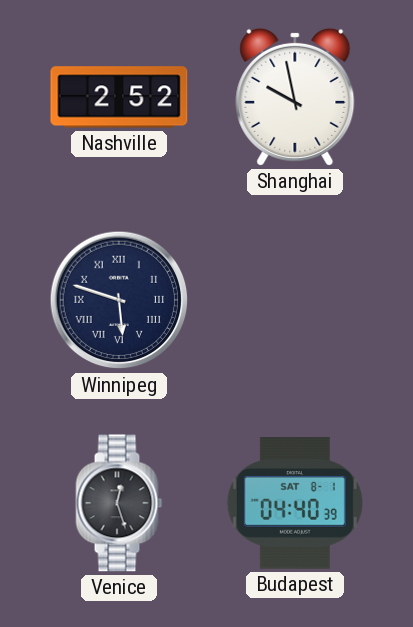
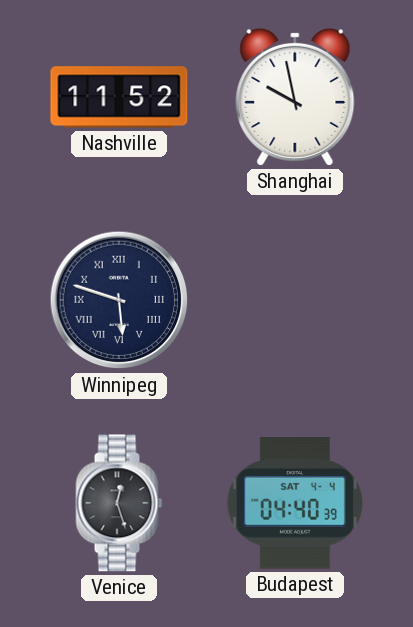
Nashville: 2:52 -> 11:52 (119, 97)
Budapest date: SAT 8-1 -> SAT 4-4 (295, 503)
